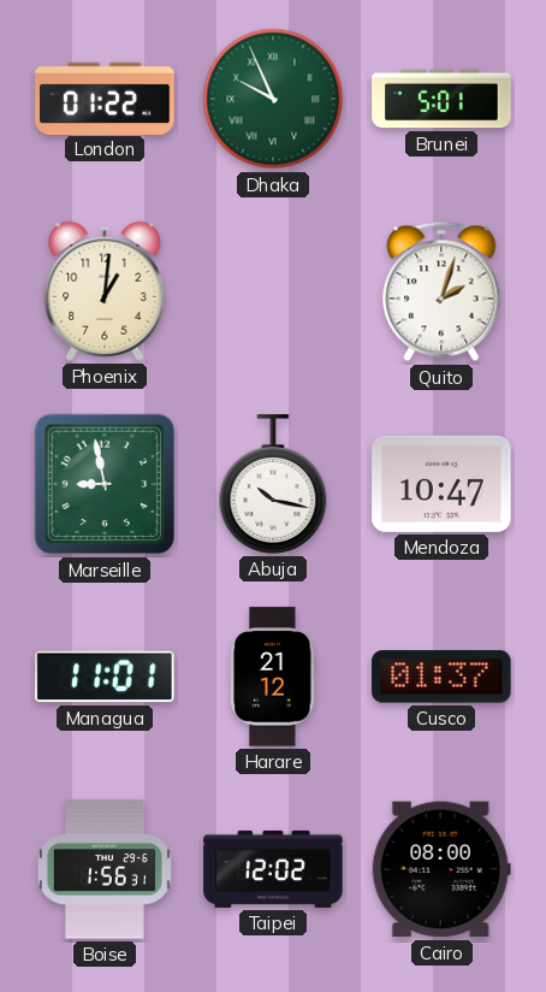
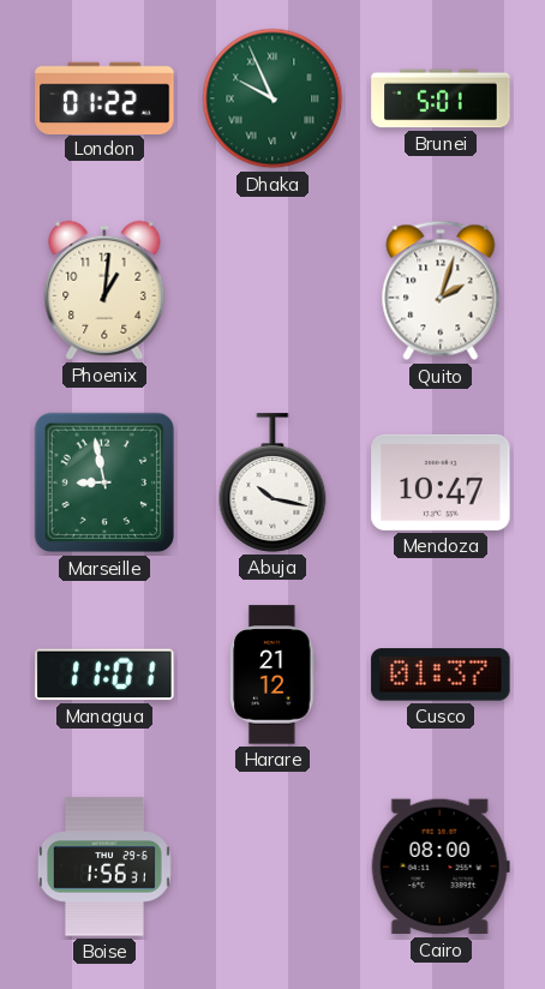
Taipei: 12:02 -> none (273, 869)
